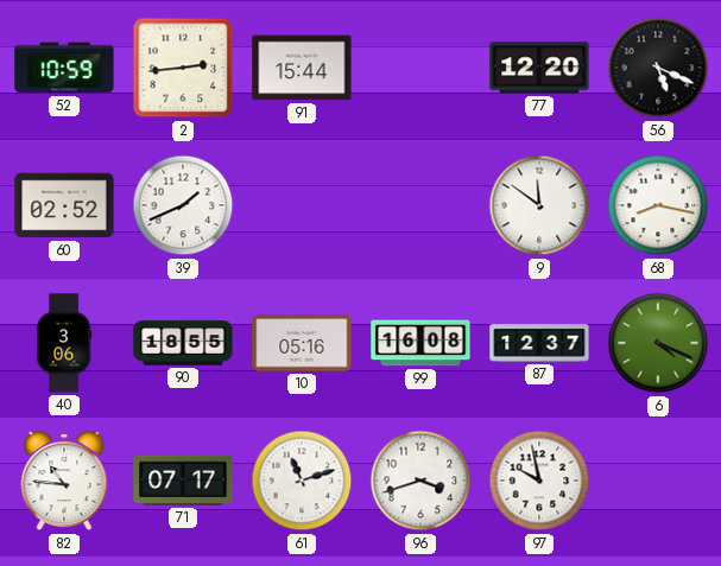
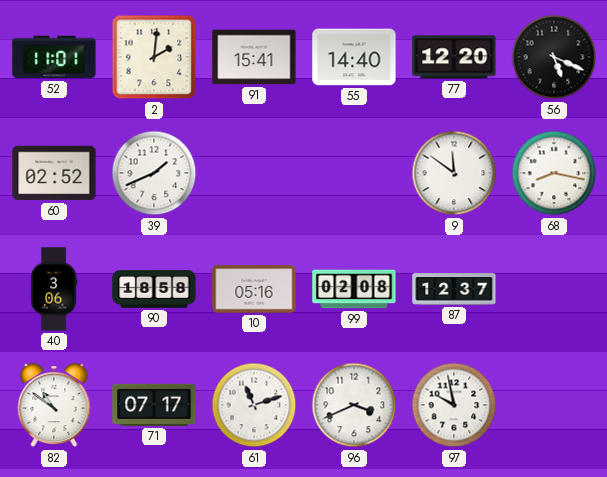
52: 10:59 -> 11:01 (54, 57)
2: 2:44 -> 2:01 (154, 57)
91: 15:44 -> 15:41 (254, 57)
55: none -> 14:40 (354, 57)
90: 18:55 -> 18:58 (154, 289)
99: 16:08 -> 02:08 (354, 289)
6: 4:19 -> none (658, 343)
82: 10:46 -> 10:51 (54, 406)
96: 3:42 -> 3:41 (354, 405)
